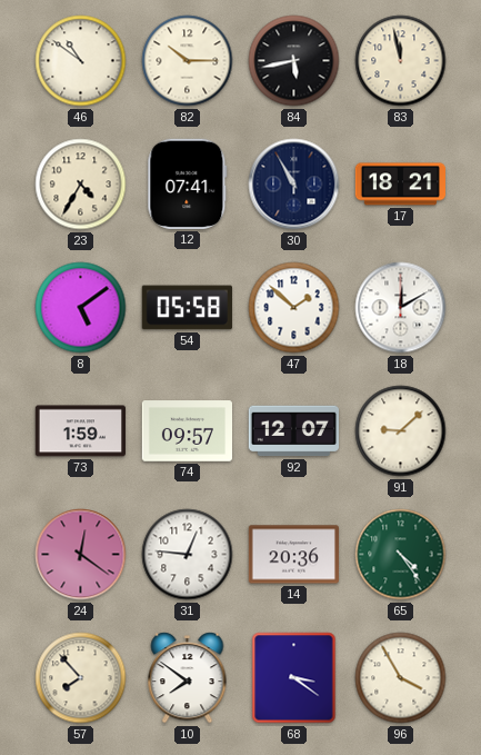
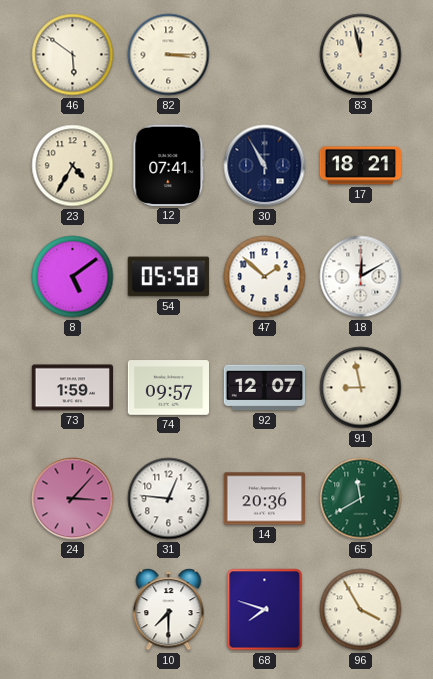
46: 10:51 -> 5:51 (73, 55)
82: 10:15 -> 3:15 (169, 55)
84: 5:43 -> none (294, 61)
91: 9:08 -> 8:58 (361, 388)
24: 12:21 -> 3:07 (73, 499)
65: 4:24 -> 11:40 (361, 499)
57: 7:53 -> none (81, 678)
10: 7:51 -> 7:30 (169, 610)
68: 3:21 -> 7:48 (265, 610)
